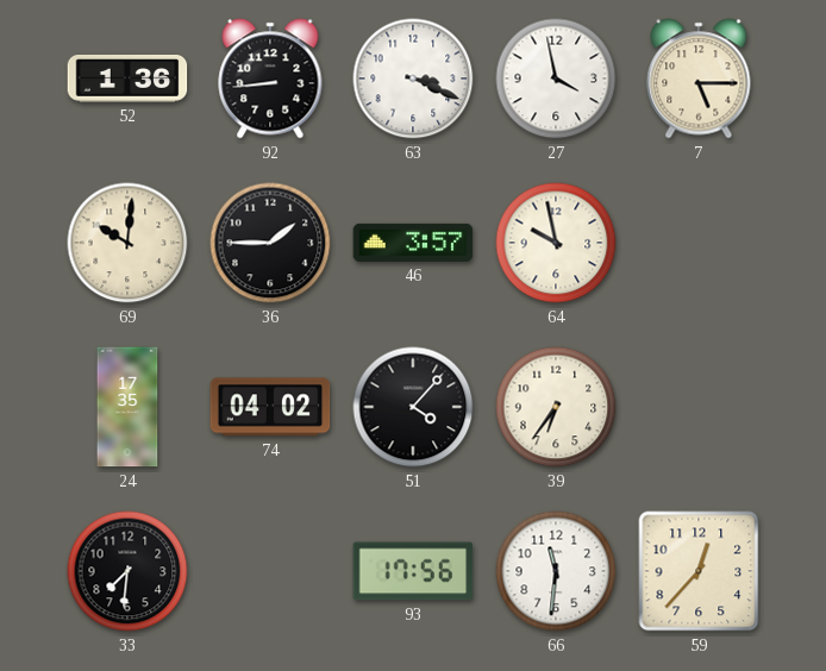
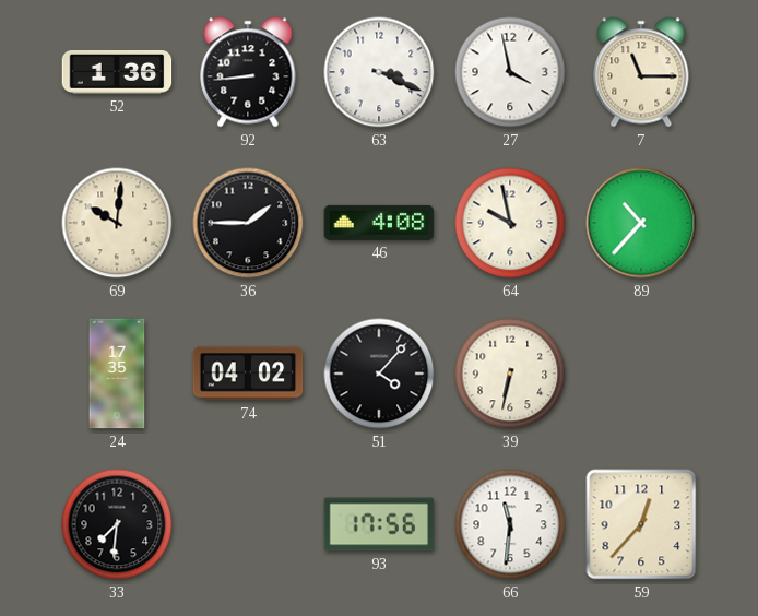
7: 5:15 -> 11:15 (641, 72)
46: 3:57 -> 4:08 (379, 223)
89: none -> 10:37 (641, 223)
39: 6:36 -> 6:32 (510, 374)
